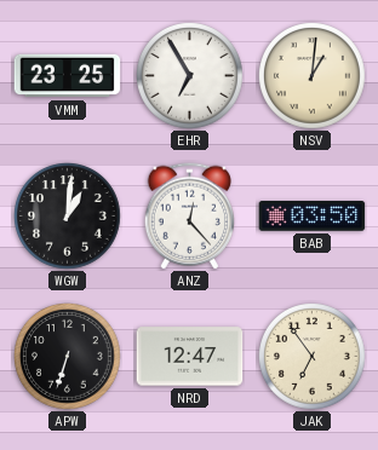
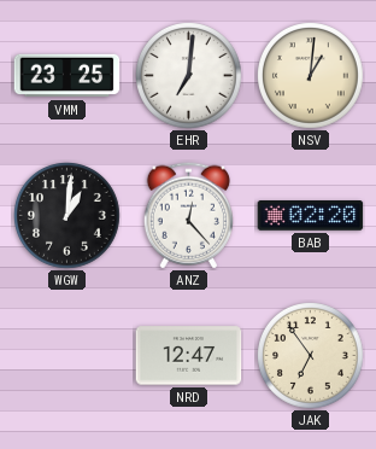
EHR: 6:55 -> 7:01 (189, 76)
BAB: 03:50 -> 02:20 (311, 216)
APW: 6:33 -> none (68, 357)
